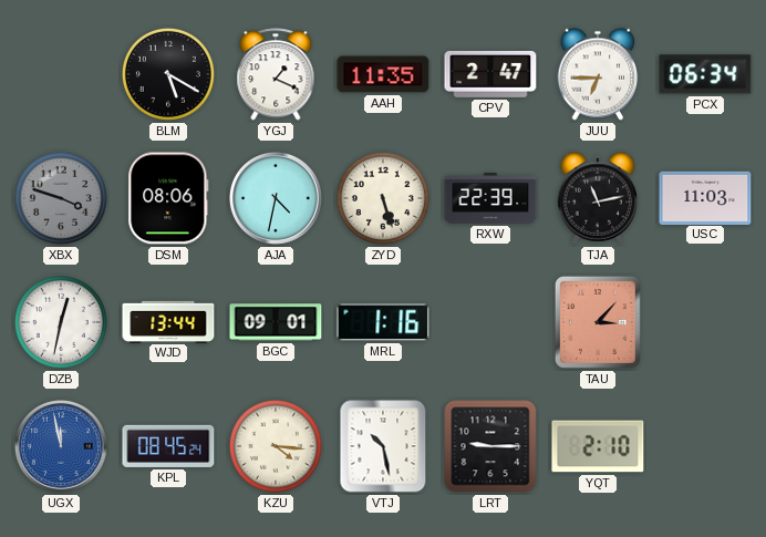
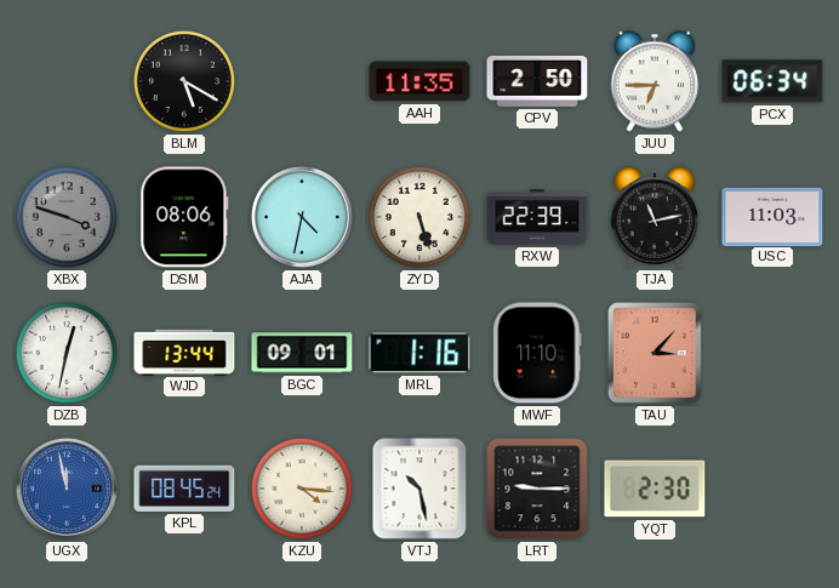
YGJ: 1:19 -> none (276, 74)
CPV: 2:47 -> 2:50 (537, 81)
MWF: none -> 11:10 (537, 353)
YQT: 2:10 -> 2:30 (655, 489)
